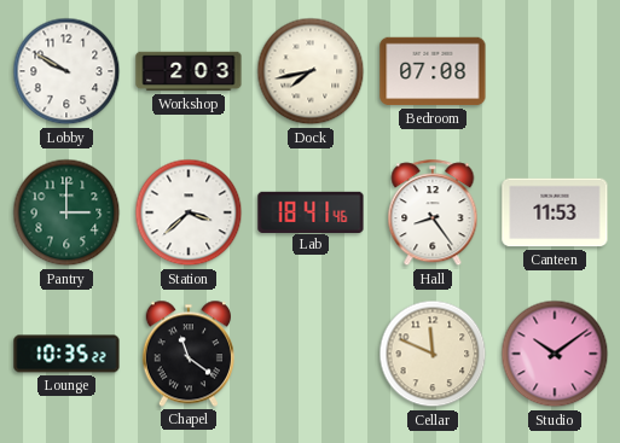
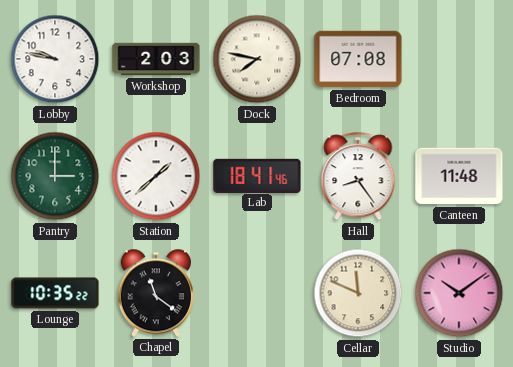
Lobby: 9:50 -> 9:47 (55, 59)
Dock: 7:43 -> 7:47 (257, 59)
Station: 3:38 -> 1:38 (156, 176)
Canteen: 11:53 -> 11:48 (459, 176)
